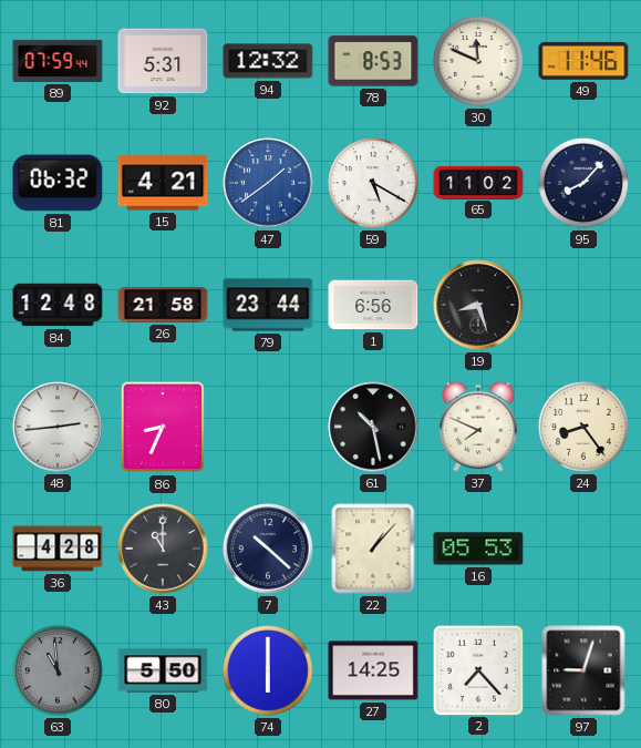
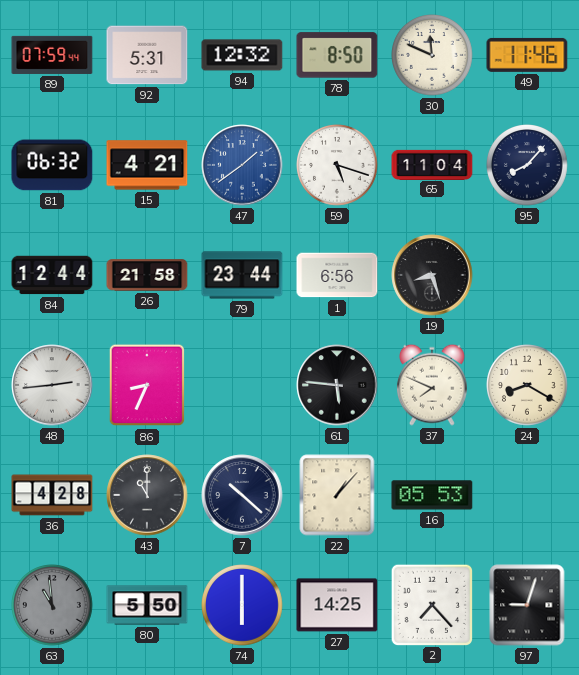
78: 8:53 -> 8:50 (337, 55)
59: 5:20 -> 5:18 (338, 166)
65: 11:02 -> 11:04 (432, 164)
84: 12:48 -> 12:44 (52, 275)
61: 10:28 -> 5:46 (337, 385)
24: 8:24 -> 8:20 (528, 386)
